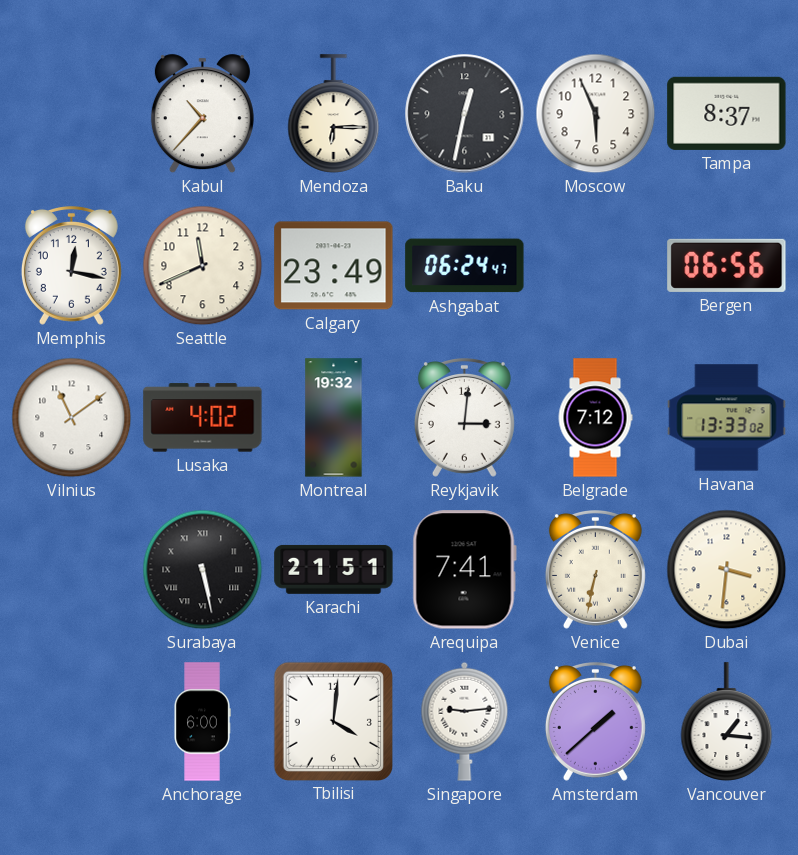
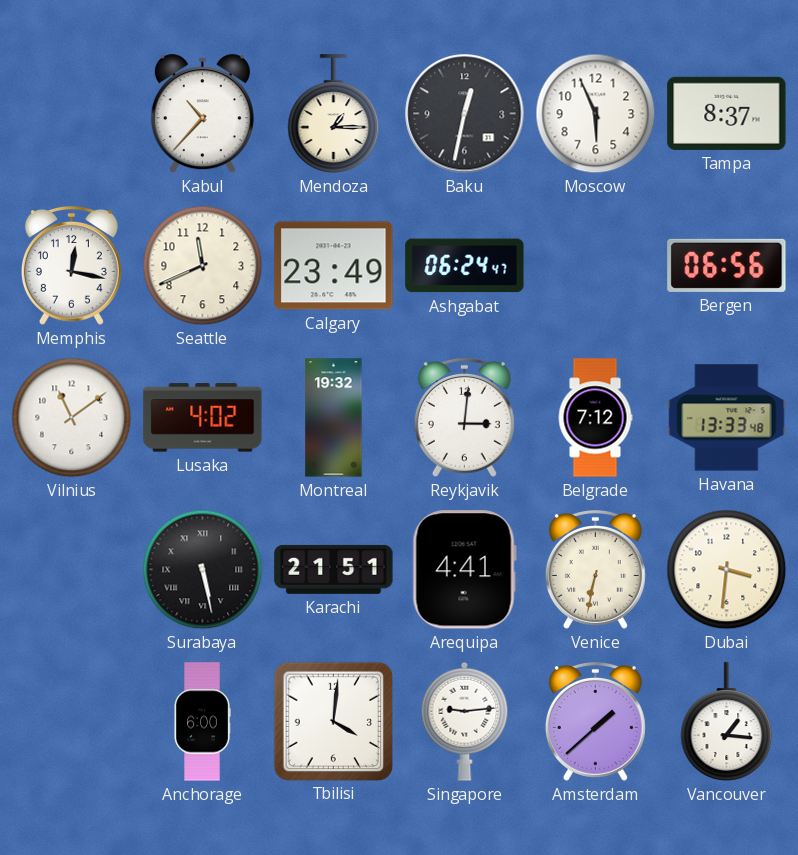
Mendoza: 6:15 -> 1:15 (334, 114)
Havana: 13:33:02 -> 13:33:48 (727, 418)
Arequipa: 7:41 -> 4:41 (464, 570)
